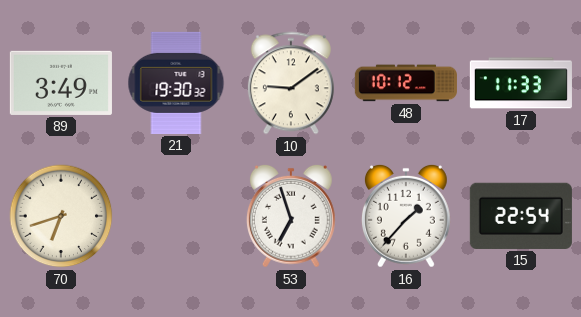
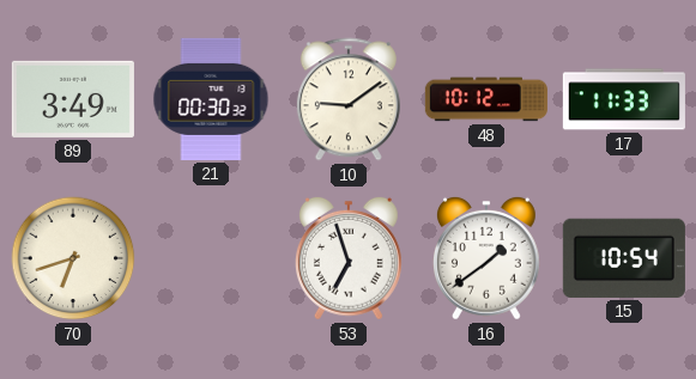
21: 19:30 -> 00:30 (211, 99)
16: 1:37 -> 1:39 (486, 258)
15: 22:54 -> 10:54 (624, 258)
